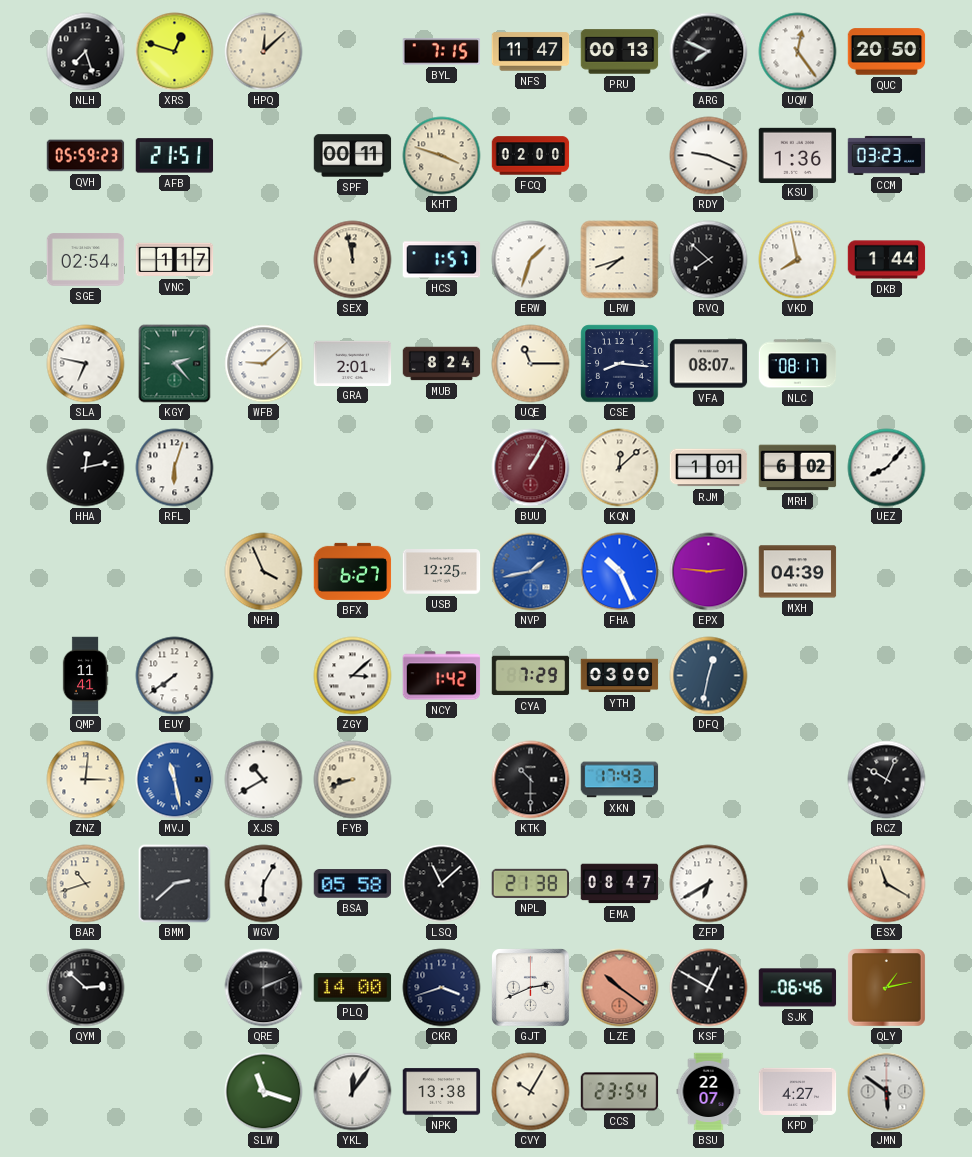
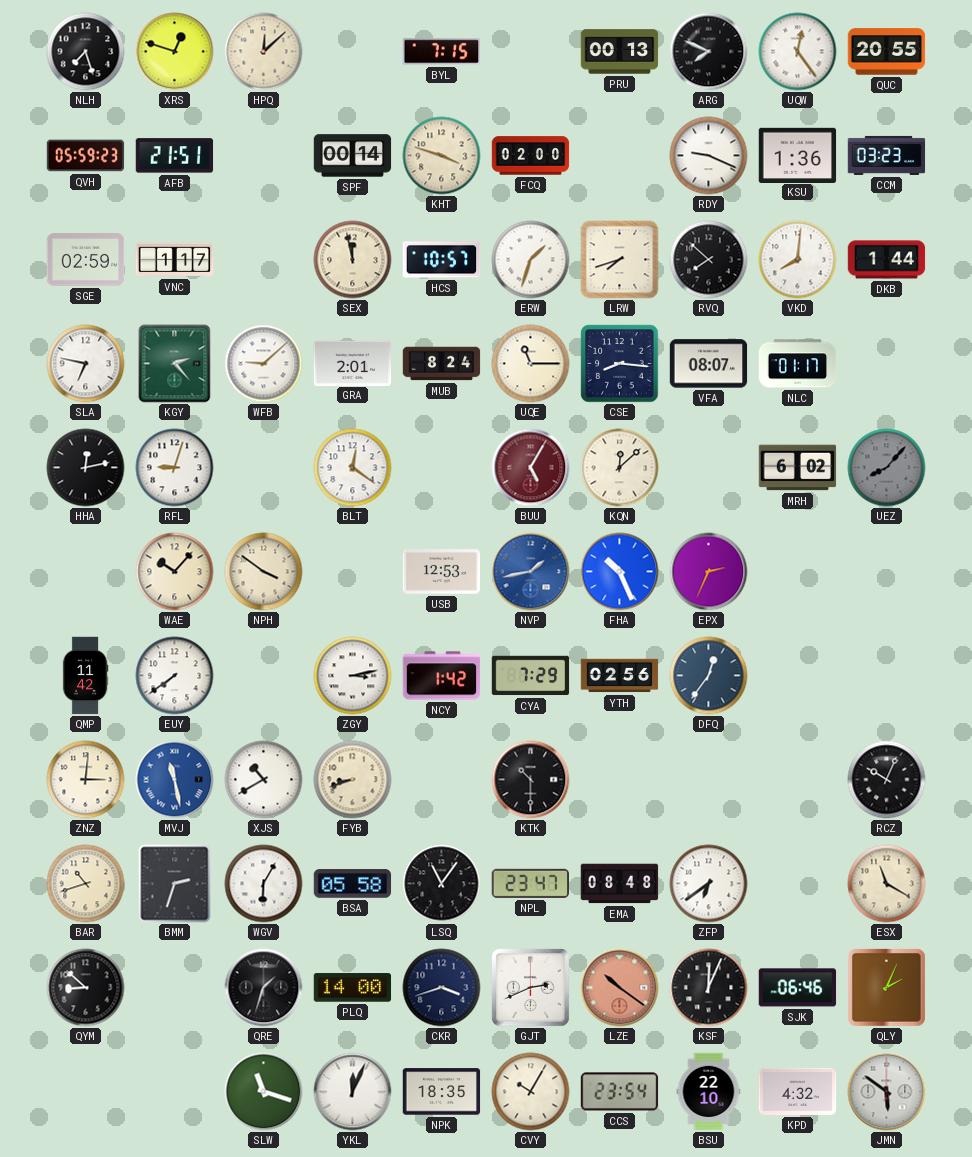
NFS: 11:47 -> none (531, 52)
QUC: 20:50 -> 20:55 (887, 52)
SPF: 00:11 -> 00:14 (353, 156)
SGE: 02:54 -> 02:59 (86, 260)
HCS: 1:57 -> 10:57 (442, 260)
VKD: 7:58 -> 8:01 (798, 260)
NLC: 08:17 -> 01:17 (798, 364)
RFL: 6:03 -> 9:03 (175, 468)
BLT: none -> 12:21 (353, 468)
BUU: 1:05 -> 5:05 (531, 468)
RJM: 1:01 -> none (709, 468)
UEZ dial: white -> grey (887, 468)
WAE: none -> 10:07 (175, 572)
NPH: 3:56 -> 3:51 (264, 572)
BFX: 6:27 -> none (353, 571)
USB: 12:25 -> 12:53 (442, 572)
EPX: 2:46 -> 2:34 (709, 572)
MXH: 04:39 -> none (798, 572)
QMP: 11:41 -> 11:42 (85, 676)
ZGY: 3:08 -> 3:13 (353, 676)
YTH: 03:00 -> 02:56 (620, 676)
DFQ: 12:32 -> 12:36 (709, 676)
XKN: 17:43 -> none (620, 780)
BMM: 2:38 -> 2:33 (175, 884)
LSQ: 11:08 -> 11:06 (442, 884)
NPL: 21:38 -> 23:47 (531, 883)
EMA: 08:47 -> 08:48 (620, 884)
ZFP: 6:40 -> 6:39 (709, 884)
QYM: 2:52 -> 8:52 (86, 988)
QRE: 2:11 -> 1:33 (264, 988)
KSF: 12:50 -> 12:04 (709, 988)
QLY: 1:13 -> 2:04 (887, 988)
YKL: 12:06 -> 12:04 (353, 1092)
NPK: 13:38 -> 18:35 (442, 1092)
BSU: 22:07 -> 22:10 (709, 1092)
KPD: 4:27 -> 4:32 (798, 1091)
